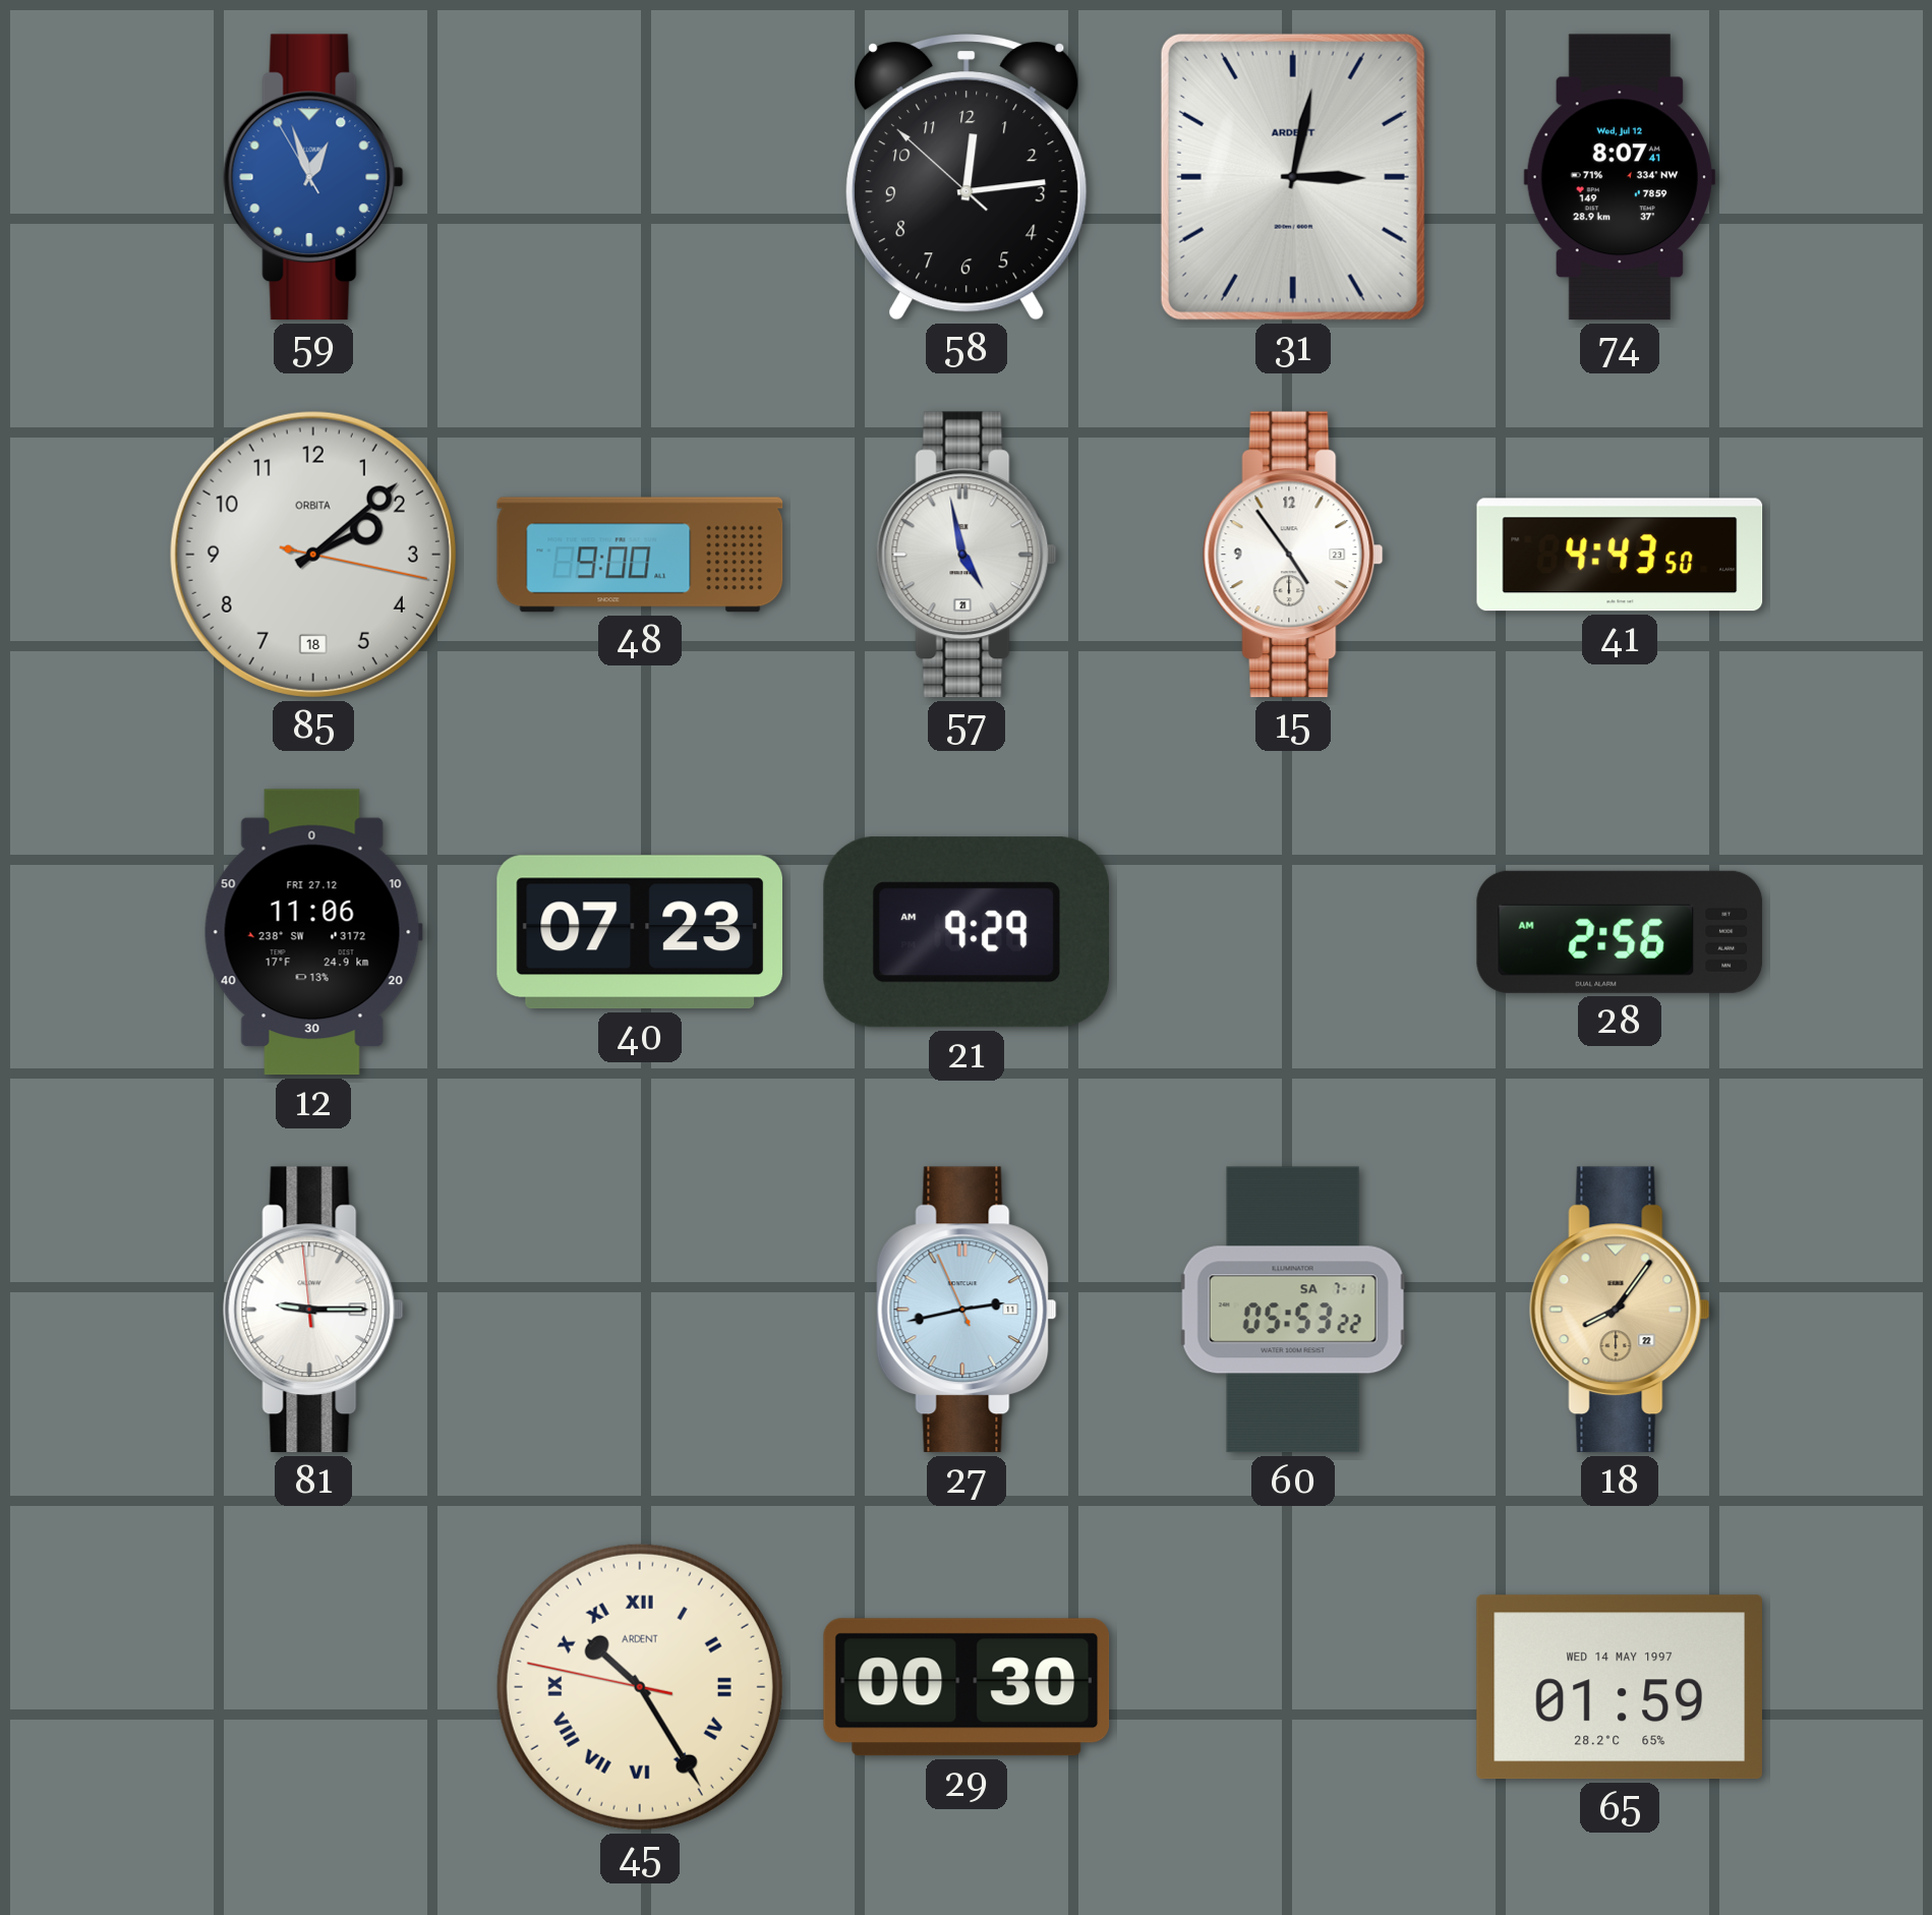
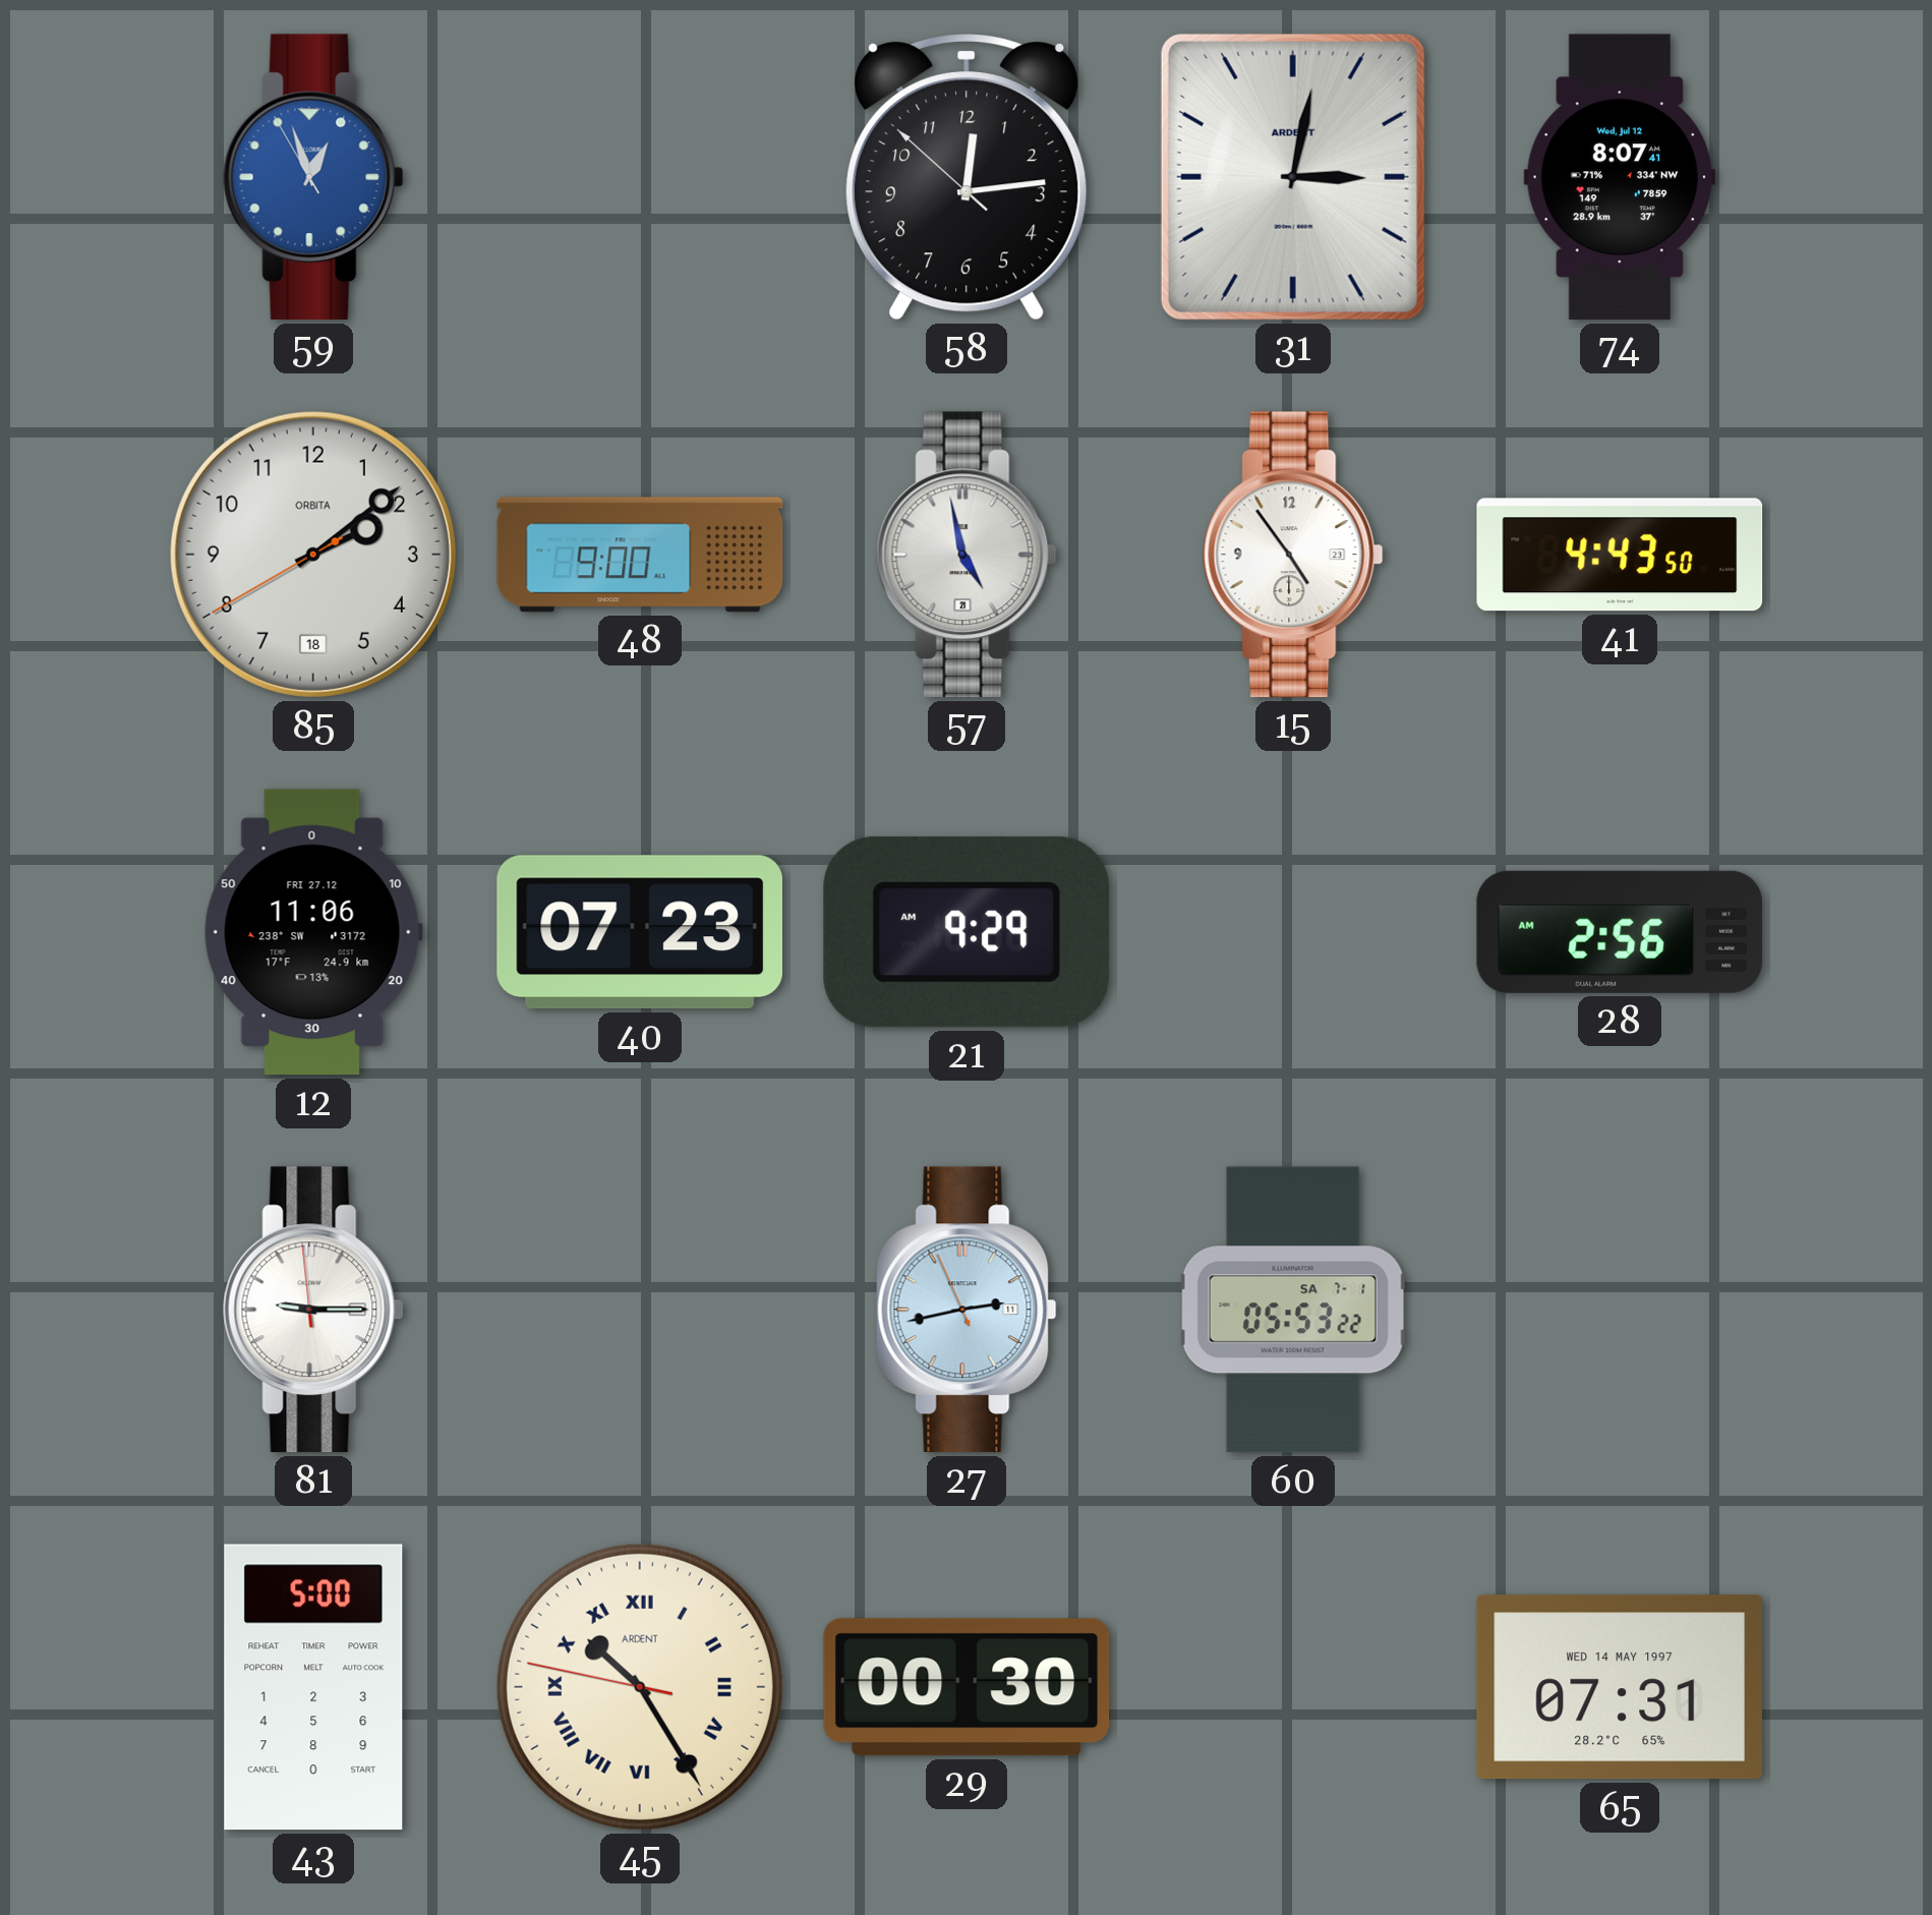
85: 2:08:17 -> 2:08:40 (313, 555)
18: 8:06 -> none (1620, 1310)
43: none -> 5:00 (313, 1687)
65: 01:59 -> 07:31 (1620, 1687)
